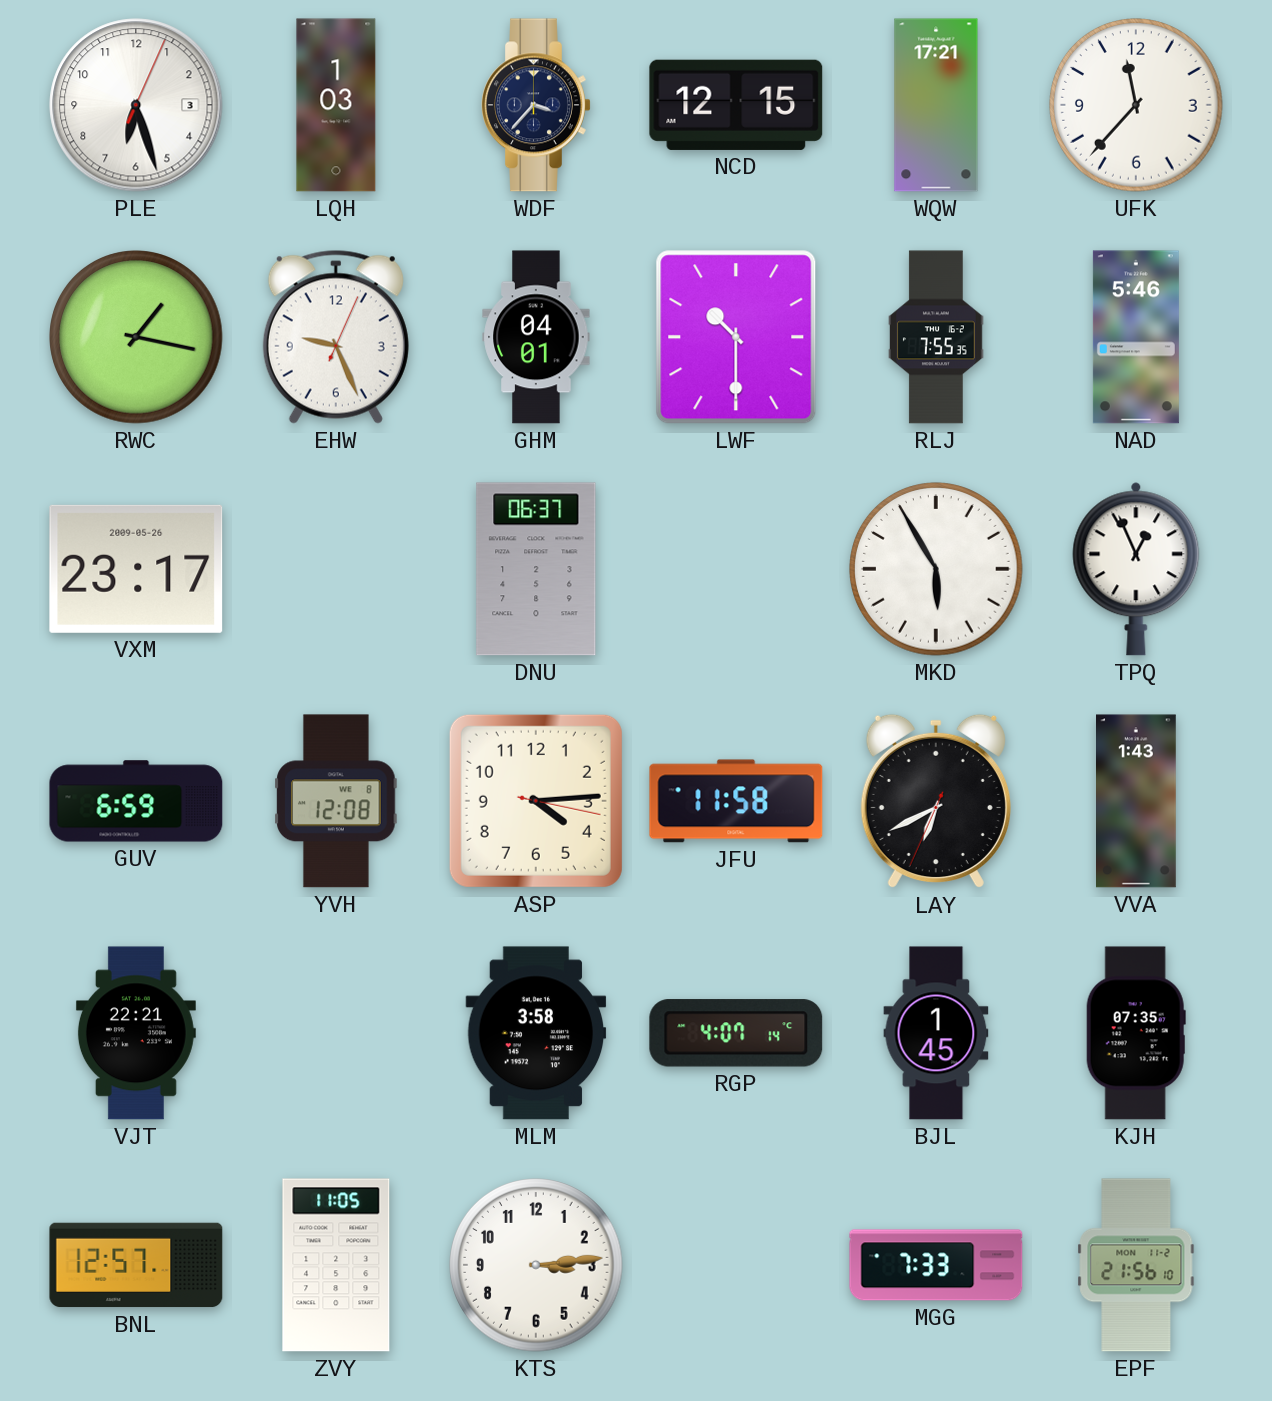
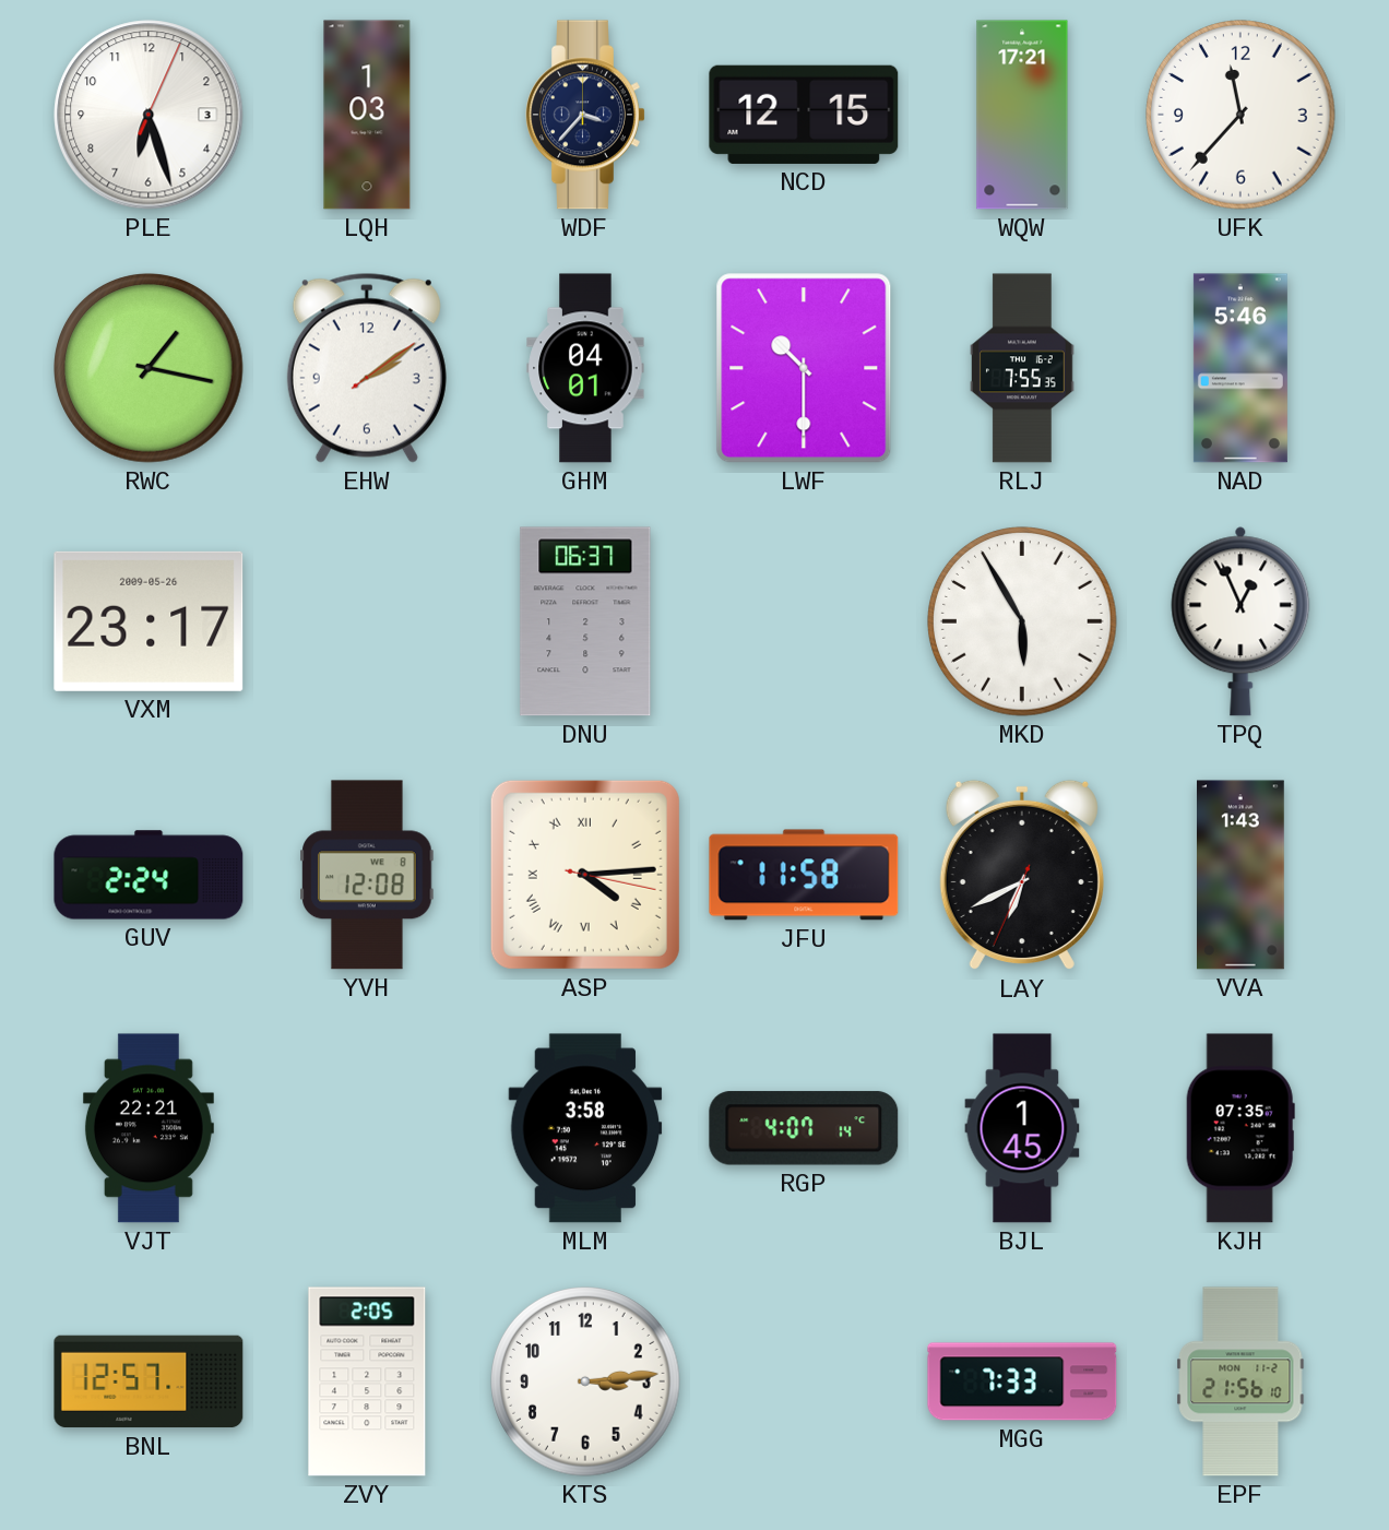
EHW: 9:26 -> 2:09 (367, 368)
GUV: 6:59 -> 2:24 (149, 875)
ASP numerals: Arabic -> Roman (585, 875)
ZVY: 11:05 -> 2:05 (367, 1381)
